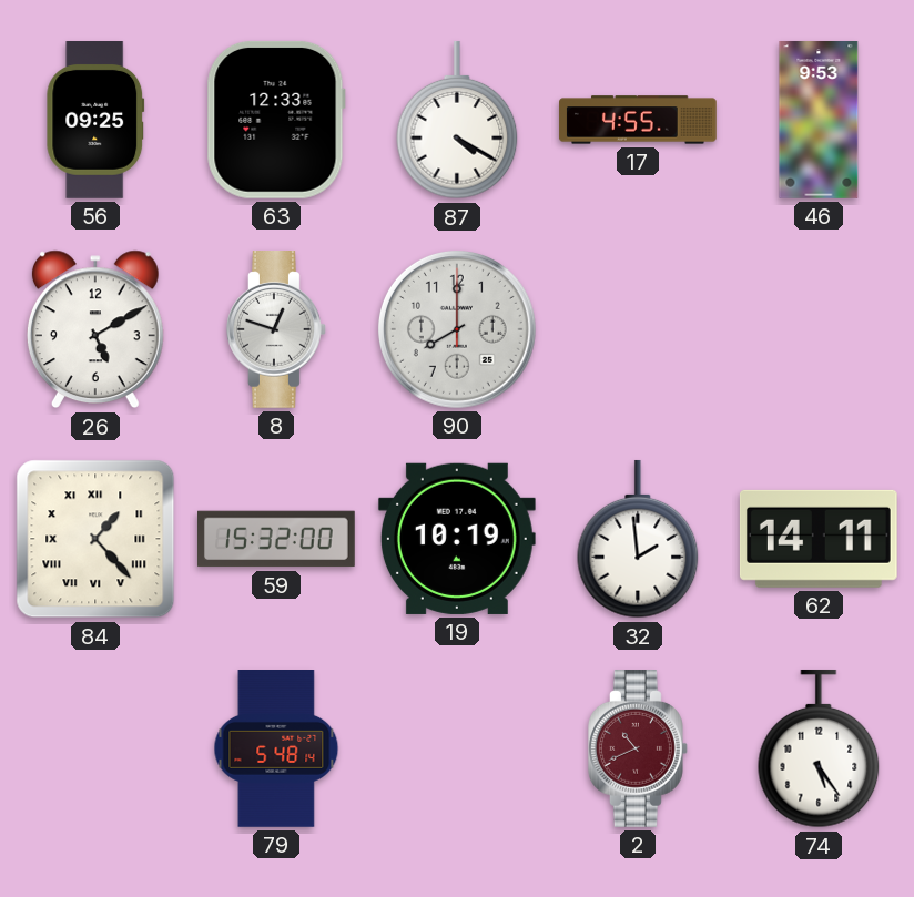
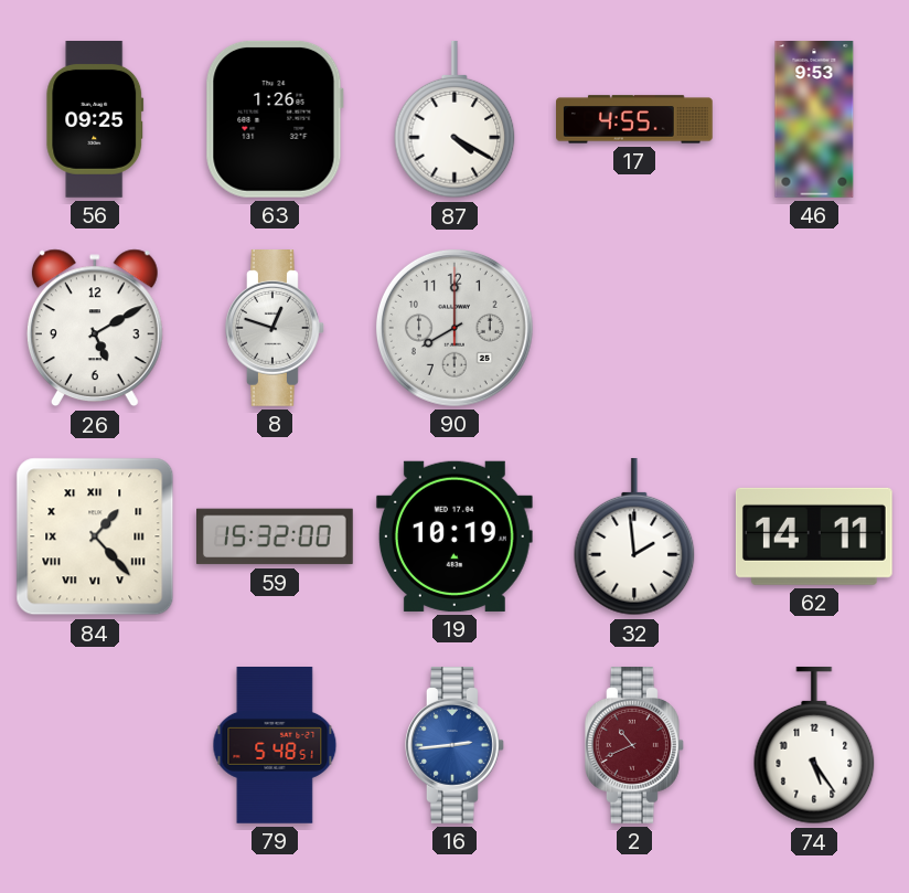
63: 12:33 -> 1:26 (275, 119)
79: 5:48:14 -> 5:48:51 (275, 746)
16: none -> 2:44 (456, 746)
